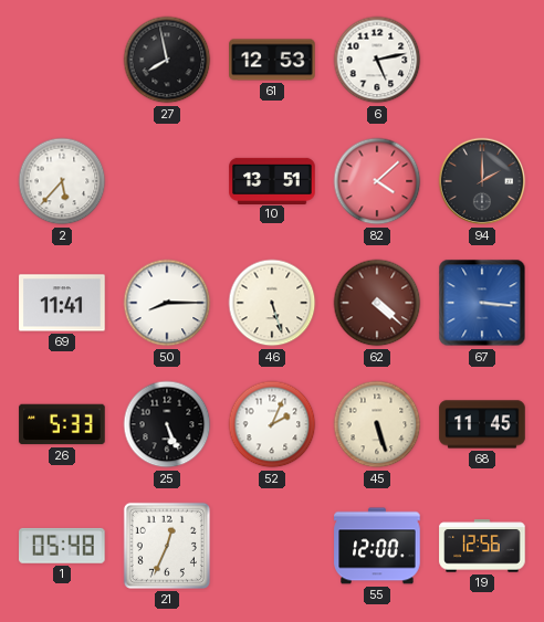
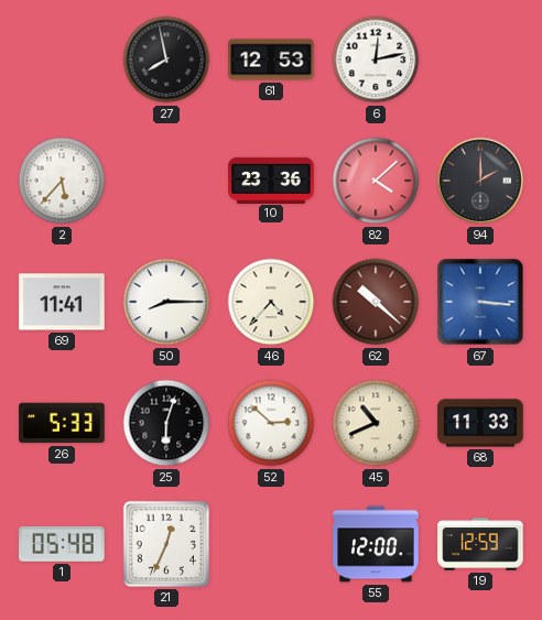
6: 5:13 -> 12:13 (376, 59)
10: 13:51 -> 23:36 (271, 180)
46: 5:27 -> 4:37 (271, 302)
62: 4:22 -> 10:22 (376, 302)
25: 5:26 -> 6:03 (166, 423)
52: 2:04 -> 2:52 (271, 423)
45: 5:27 -> 10:41 (376, 423)
68: 11:45 -> 11:33 (480, 423)
19: 12:56 -> 12:59 (480, 544)
